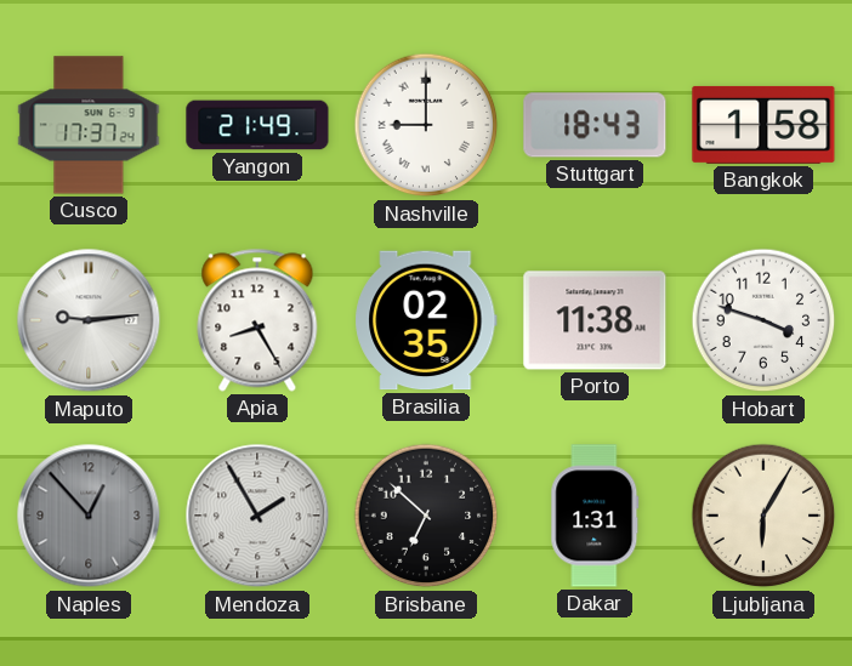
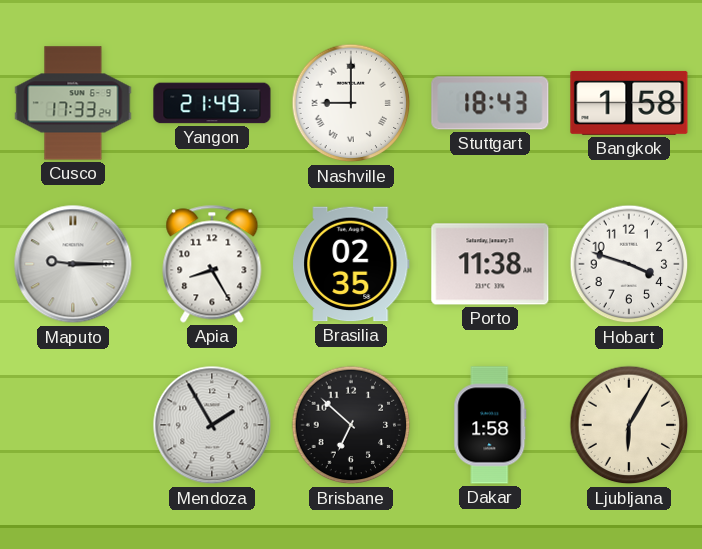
Cusco: 17:37 -> 17:33 (73, 103)
Maputo: 9:14 -> 9:15 (73, 264)
Naples: 12:53 -> none (89, 516)
Dakar: 1:31 -> 1:58 (490, 425)
